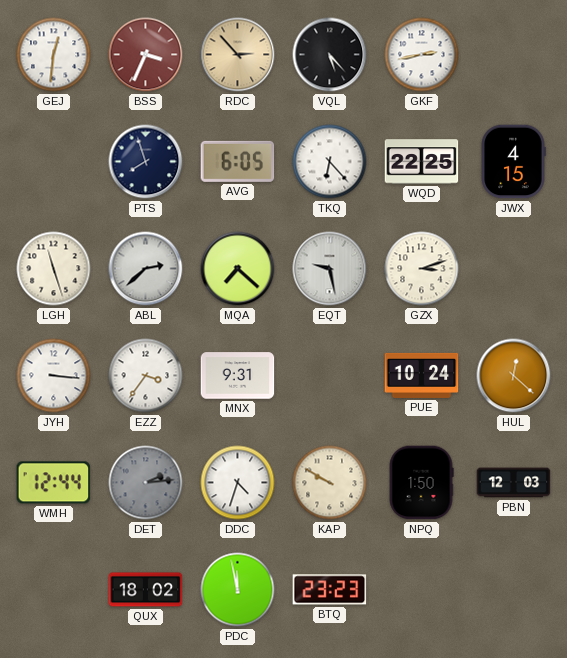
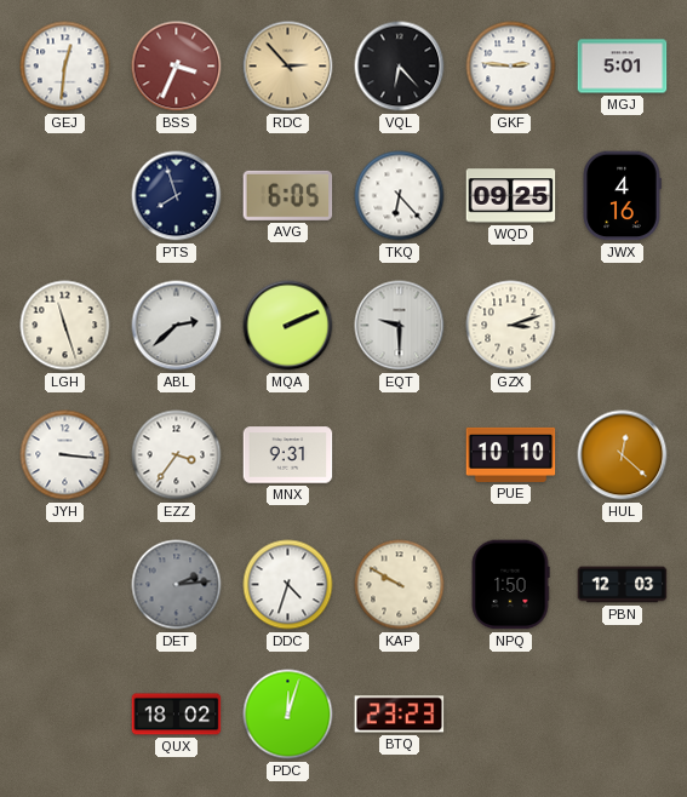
VQL: 5:23 -> 6:23 (400, 67)
GKF: 2:43 -> 2:46 (511, 67)
MGJ: none -> 5:01 (623, 67)
WQD: 22:25 -> 09:25 (511, 196)
JWX: 4:15 -> 4:16 (622, 196)
MQA: 7:22 -> 2:11 (288, 326)
EQT: 9:28 -> 9:30 (400, 326)
PUE: 10:24 -> 10:10 (511, 454)
WMH: 12:44 -> none (54, 483)
PDC: 11:58 -> 12:03 (288, 715)
